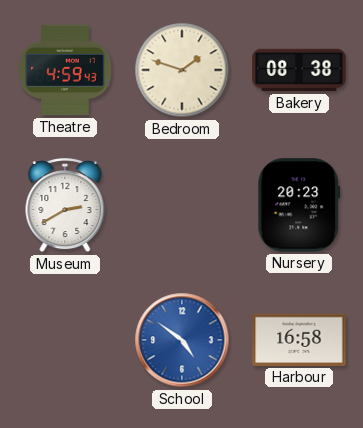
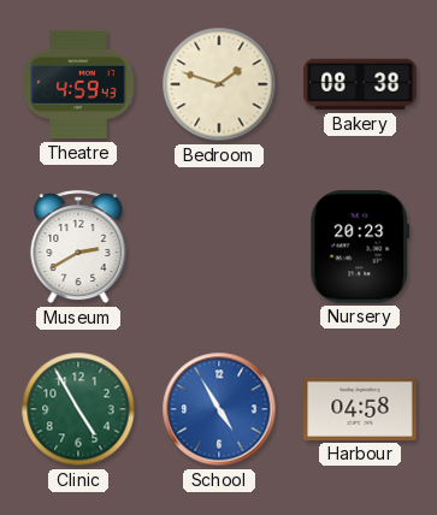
Clinic: none -> 4:55 (78, 409)
School: 4:51 -> 4:55 (219, 409)
Harbour: 16:58 -> 04:58 (360, 409)
